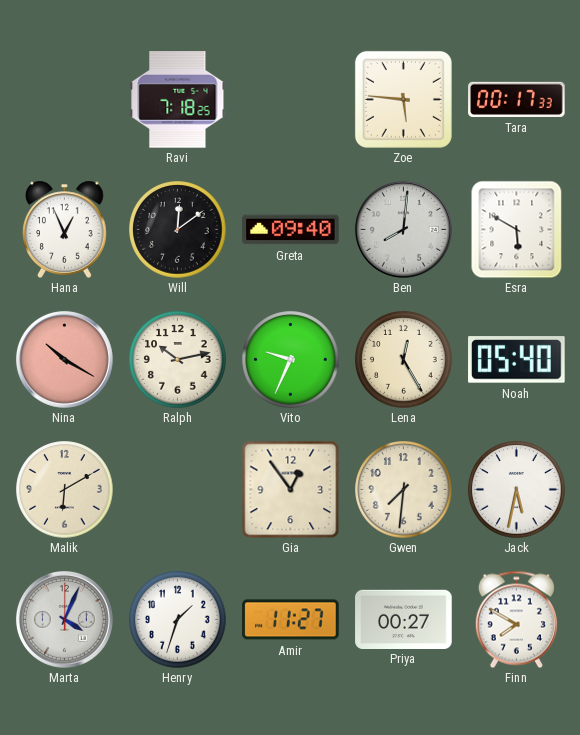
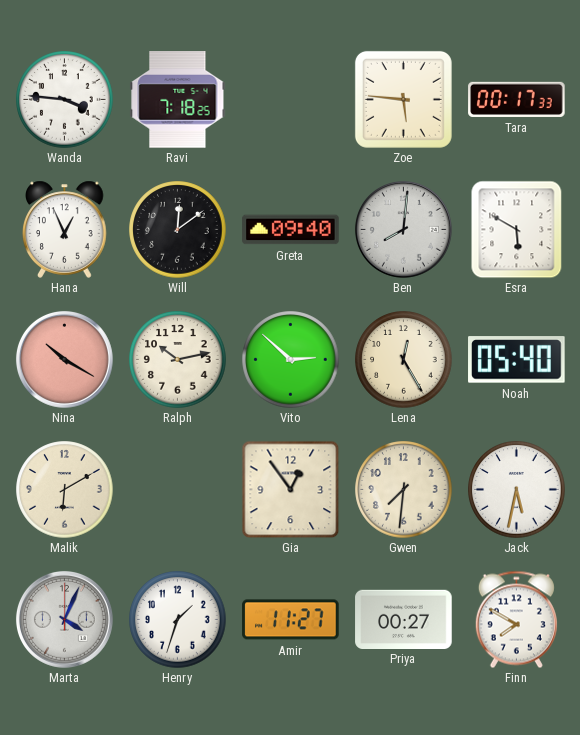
Wanda: none -> 3:46 (65, 100)
Vito: 9:34 -> 2:52 (291, 360)
